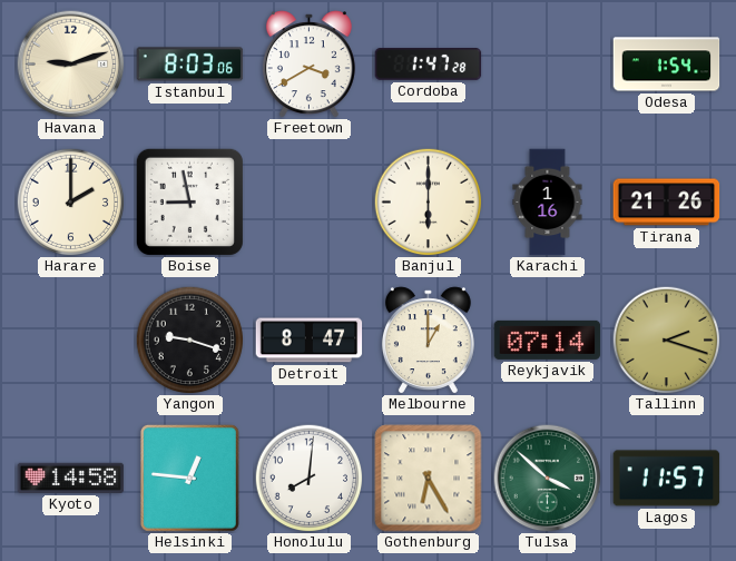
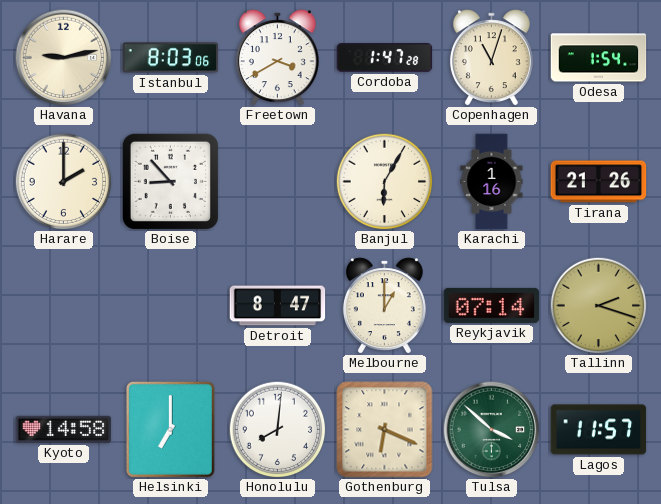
Havana: 9:12 -> 9:13 (64, 58)
Copenhagen: none -> 11:03 (491, 58)
Boise: 8:58 -> 8:53 (170, 181)
Banjul: 6:00 -> 6:05 (384, 181)
Yangon: 9:18 -> none (189, 339)
Helsinki: 12:46 -> 7:00 (170, 429)
Gothenburg: 6:25 -> 6:19 (385, 430)
